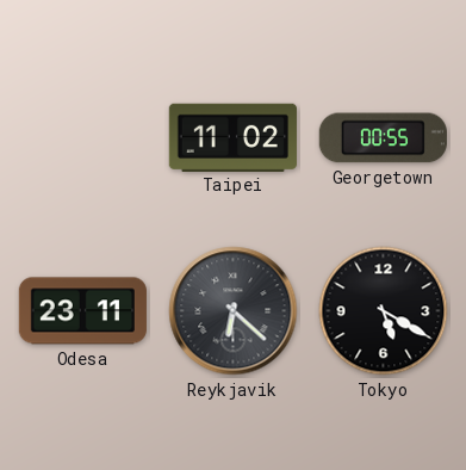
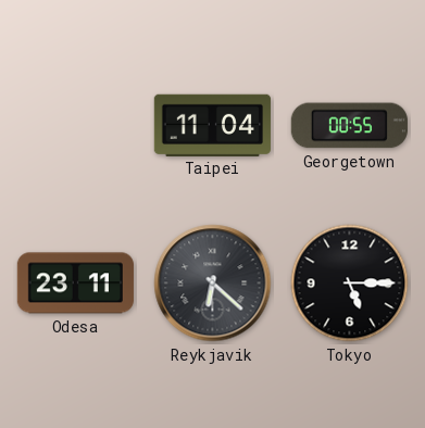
Taipei: 11:02 -> 11:04 (212, 125)
Tokyo: 5:20 -> 5:15 (350, 284)
